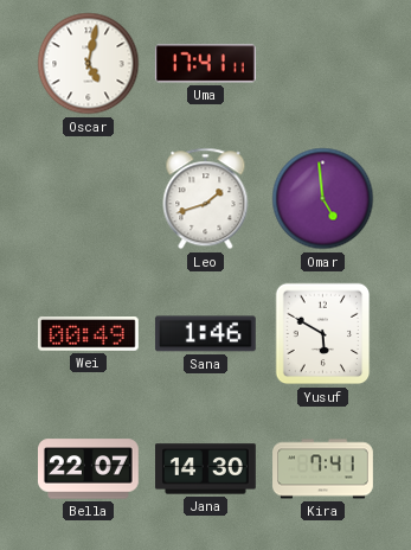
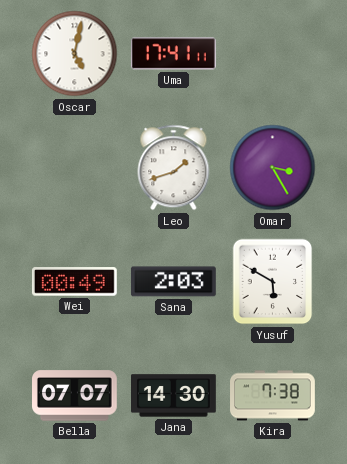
Omar: 4:59 -> 3:25 (273, 168)
Sana: 1:46 -> 2:03 (173, 282)
Bella: 22:07 -> 07:07 (75, 396)
Kira: 7:41 -> 7:38 (273, 396)
